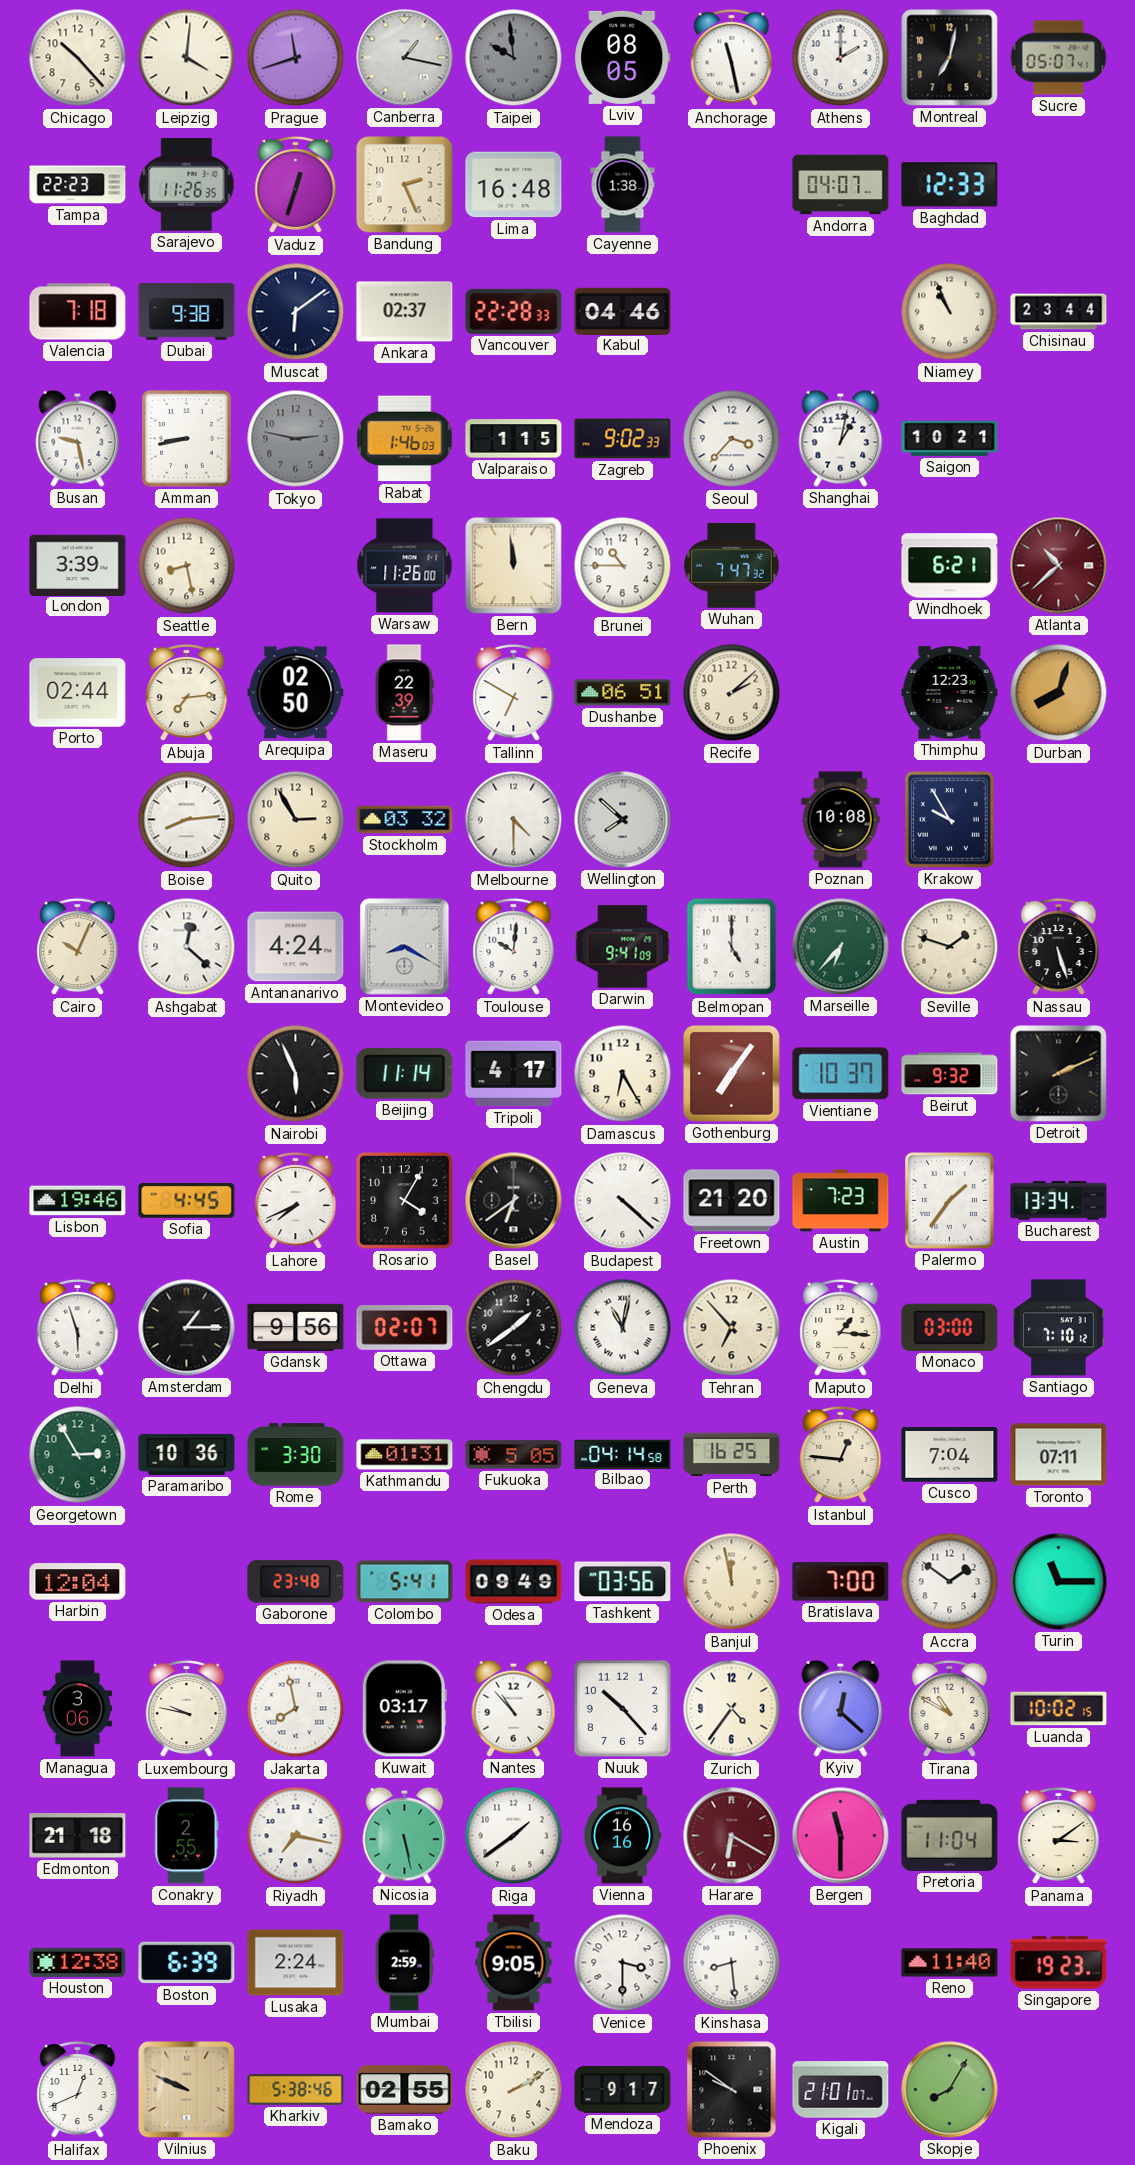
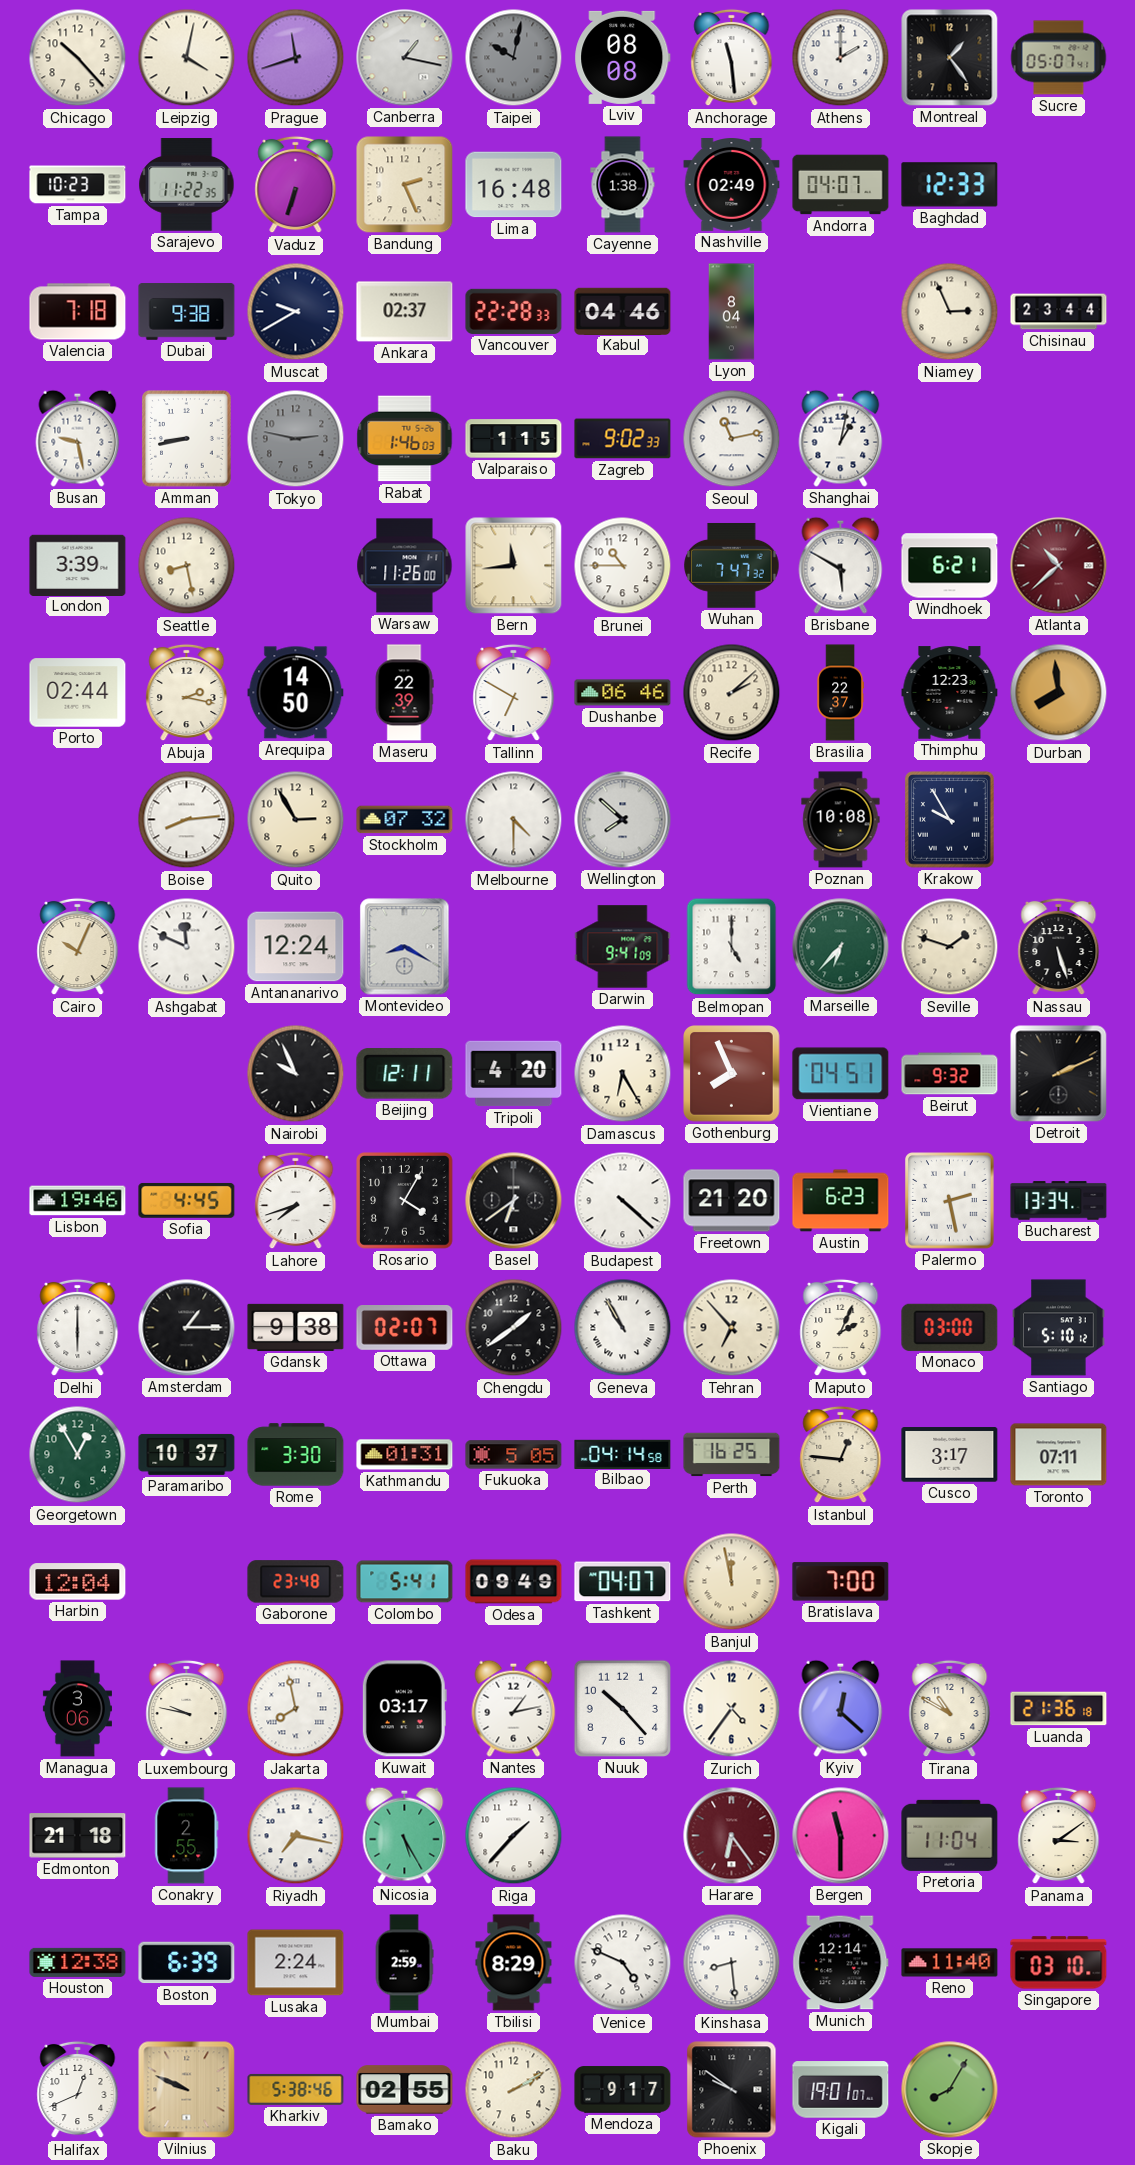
Leipzig: 4:01 -> 4:02 (187, 58)
Taipei: 9:59 -> 10:02 (514, 58)
Lviv: 08:05 -> 08:08 (623, 57)
Anchorage: 11:28 -> 11:29 (732, 58)
Montreal: 7:02 -> 1:24 (950, 58)
Tampa: 22:23 -> 10:23 (78, 185)
Sarajevo: 11:26 -> 11:22 (187, 185)
Vaduz: 12:33 -> 6:33 (296, 185)
Nashville: none -> 02:49 (732, 185)
Muscat: 6:09 -> 9:40 (296, 312)
Lyon: none -> 8:04 (732, 312)
Niamey: 10:56 -> 2:56 (950, 312)
Seoul: 3:37 -> 11:13 (732, 439)
Saigon: 10:21 -> none (950, 438)
Bern: 11:59 -> 11:44 (514, 566)
Brisbane: none -> 5:50 (841, 565)
Abuja: 7:14 -> 2:17 (187, 693)
Arequipa: 02:50 -> 14:50 (296, 693)
Dushanbe: 06:51 -> 06:46 (623, 693)
Brasilia: none -> 22:37 (840, 693)
Durban: 8:03 -> 7:59 (1059, 693)
Stockholm: 03:32 -> 07:32 (405, 820)
Ashgabat: 12:22 -> 11:49 (187, 947)
Antananarivo: 4:24 -> 12:24 (296, 947)
Toulouse: 10:01 -> none (514, 947)
Nairobi: 5:56 -> 9:56 (296, 1074)
Beijing: 11:14 -> 12:11 (405, 1074)
Tripoli: 4:17 -> 4:20 (514, 1074)
Gothenburg: 7:06 -> 7:56 (732, 1074)
Vientiane: 10:37 -> 04:51 (841, 1074)
Lahore: 7:41 -> 7:42 (296, 1201)
Austin: 7:23 -> 6:23 (841, 1201)
Palermo: 1:36 -> 2:28 (950, 1201)
Delhi: 5:57 -> 6:00 (78, 1328)
Gdansk: 9:56 -> 9:38 (296, 1327)
Geneva: 11:02 -> 10:55 (623, 1328)
Maputo: 1:16 -> 2:04 (841, 1328)
Santiago: 7:10 -> 5:10 (1059, 1328)
Georgetown: 2:55 -> 12:55 (78, 1455)
Paramaribo: 10:36 -> 10:37 (187, 1454)
Cusco: 7:04 -> 3:17 (950, 1455)
Tashkent: 03:56 -> 04:07 (623, 1582)
Accra: 1:51 -> none (950, 1582)
Turin: 11:15 -> none (1059, 1582)
Nantes: 10:53 -> 1:13 (514, 1708)
Luanda: 10:02 -> 21:36 (1059, 1709)
Nicosia: 5:28 -> 5:25 (405, 1835)
Riga: 1:39 -> 1:37 (514, 1836)
Vienna: 16:16 -> none (622, 1836)
Harare: 6:20 -> 6:24 (732, 1836)
Tbilisi: 9:05 -> 8:29 (514, 1963)
Venice: 3:30 -> 4:49 (623, 1963)
Munich: none -> 12:14 (841, 1963)
Singapore: 19:23 -> 03:10 (1059, 1963)
Kigali: 21:01 -> 19:01 (841, 2090)
